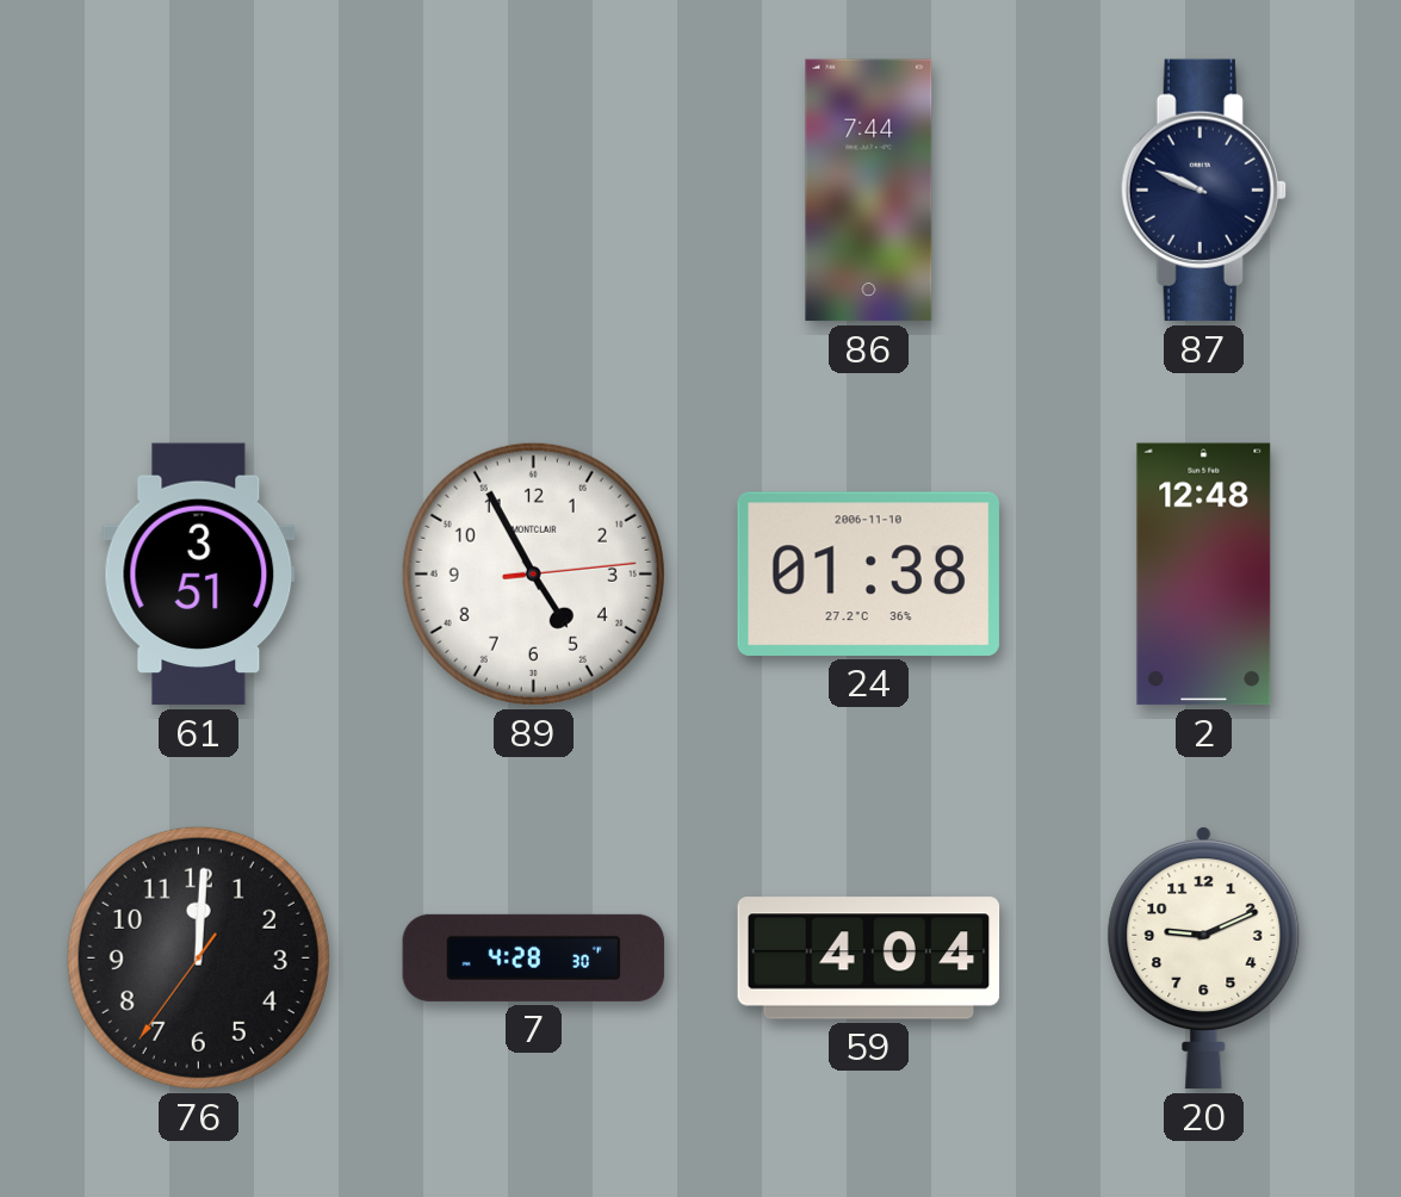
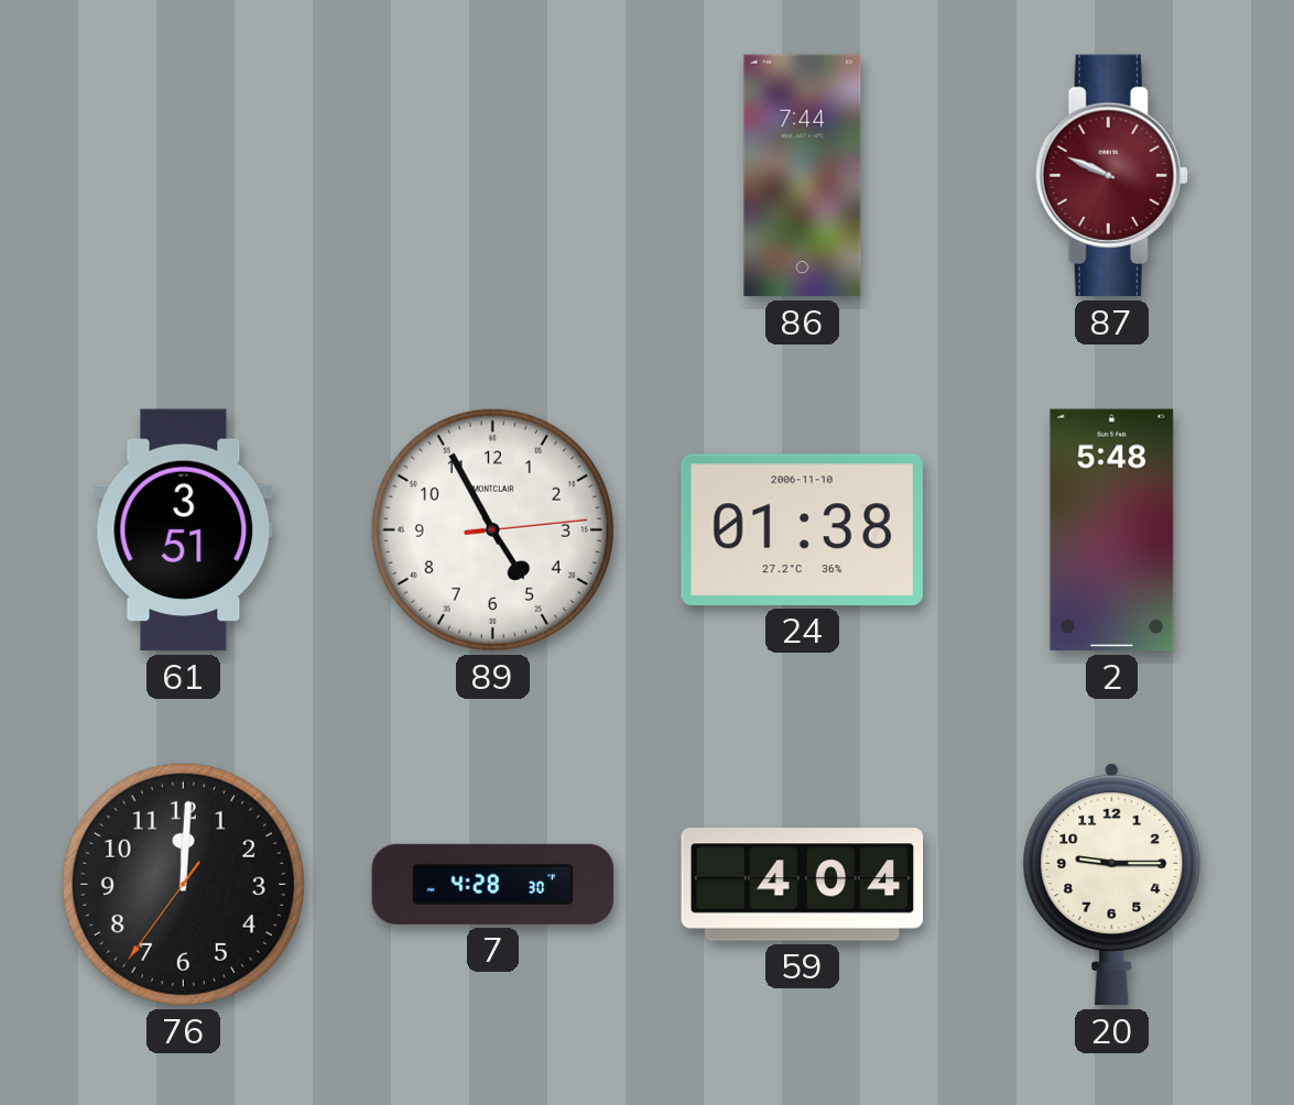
87 dial: navy -> burgundy (1111, 176)
2: 12:48 -> 5:48 (1112, 530)
20: 9:11 -> 9:15 (1112, 884)
